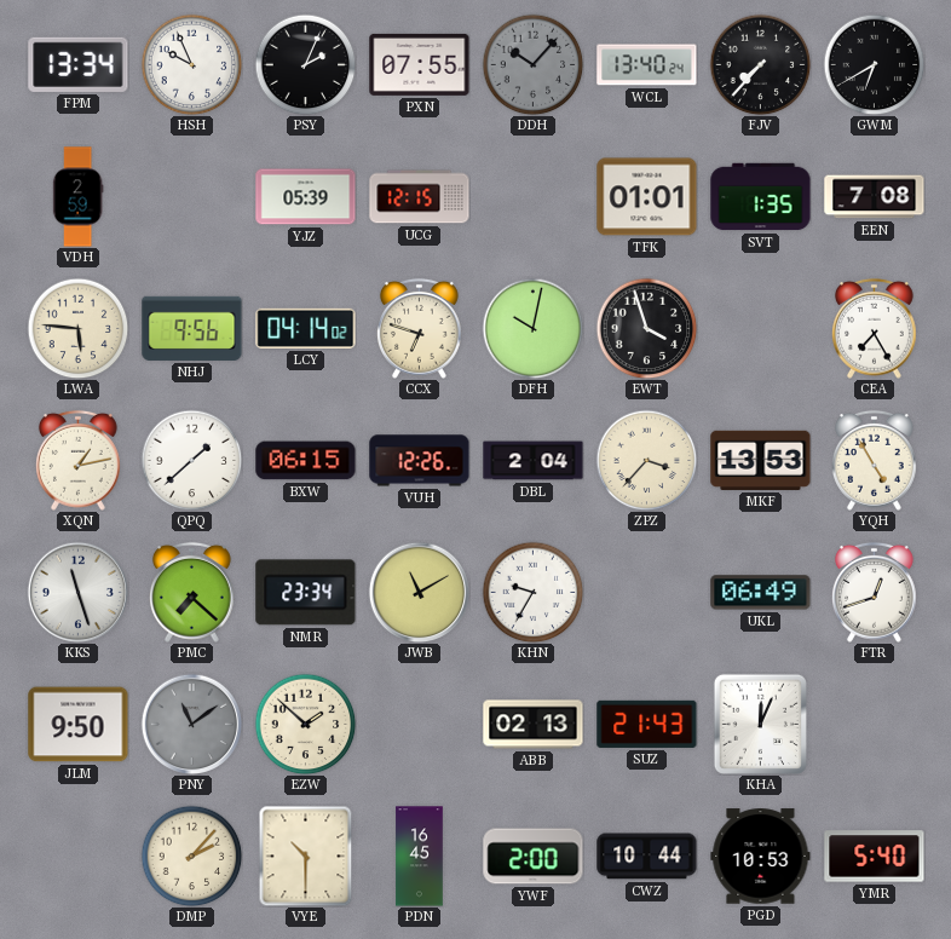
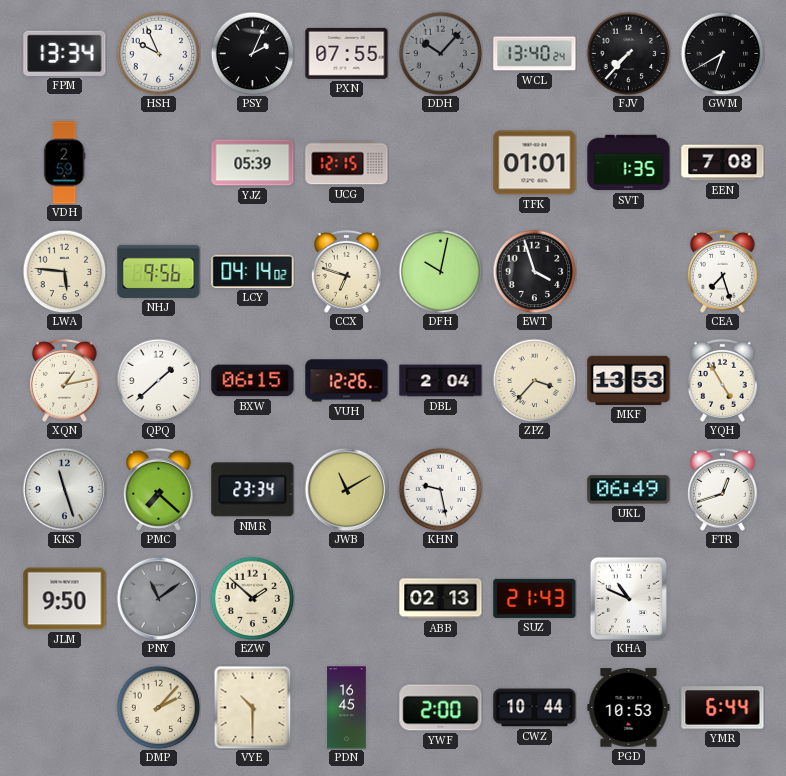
CEA: 7:25 -> 7:27 (722, 271)
KHN: 9:35 -> 9:28 (440, 489)
KHA: 12:04 -> 10:49 (628, 598)
YMR: 5:40 -> 6:44 (723, 708)
